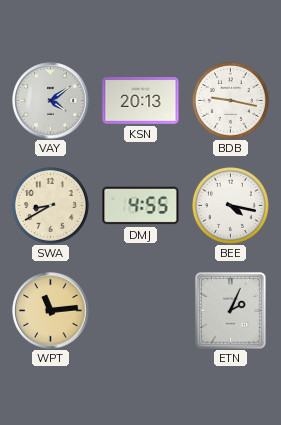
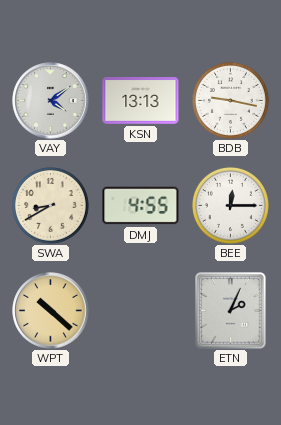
KSN: 20:13 -> 13:13 (141, 101)
BEE: 4:17 -> 12:15 (230, 205)
WPT: 11:14 -> 10:22 (51, 311)
